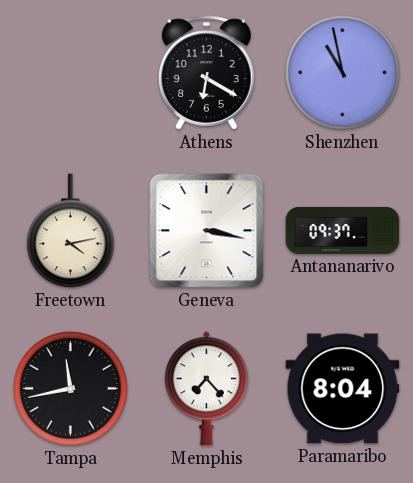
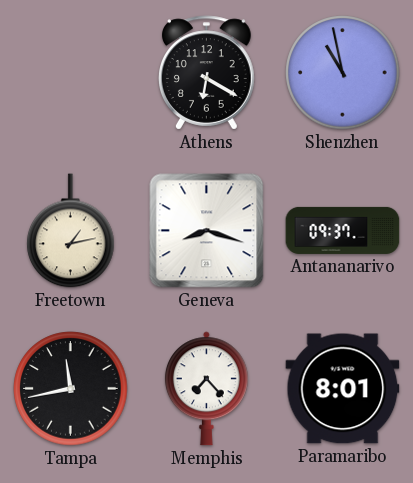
Freetown: 4:13 -> 1:13 (71, 231)
Geneva: 3:17 -> 8:18 (207, 231)
Paramaribo: 8:04 -> 8:01 (343, 389)
